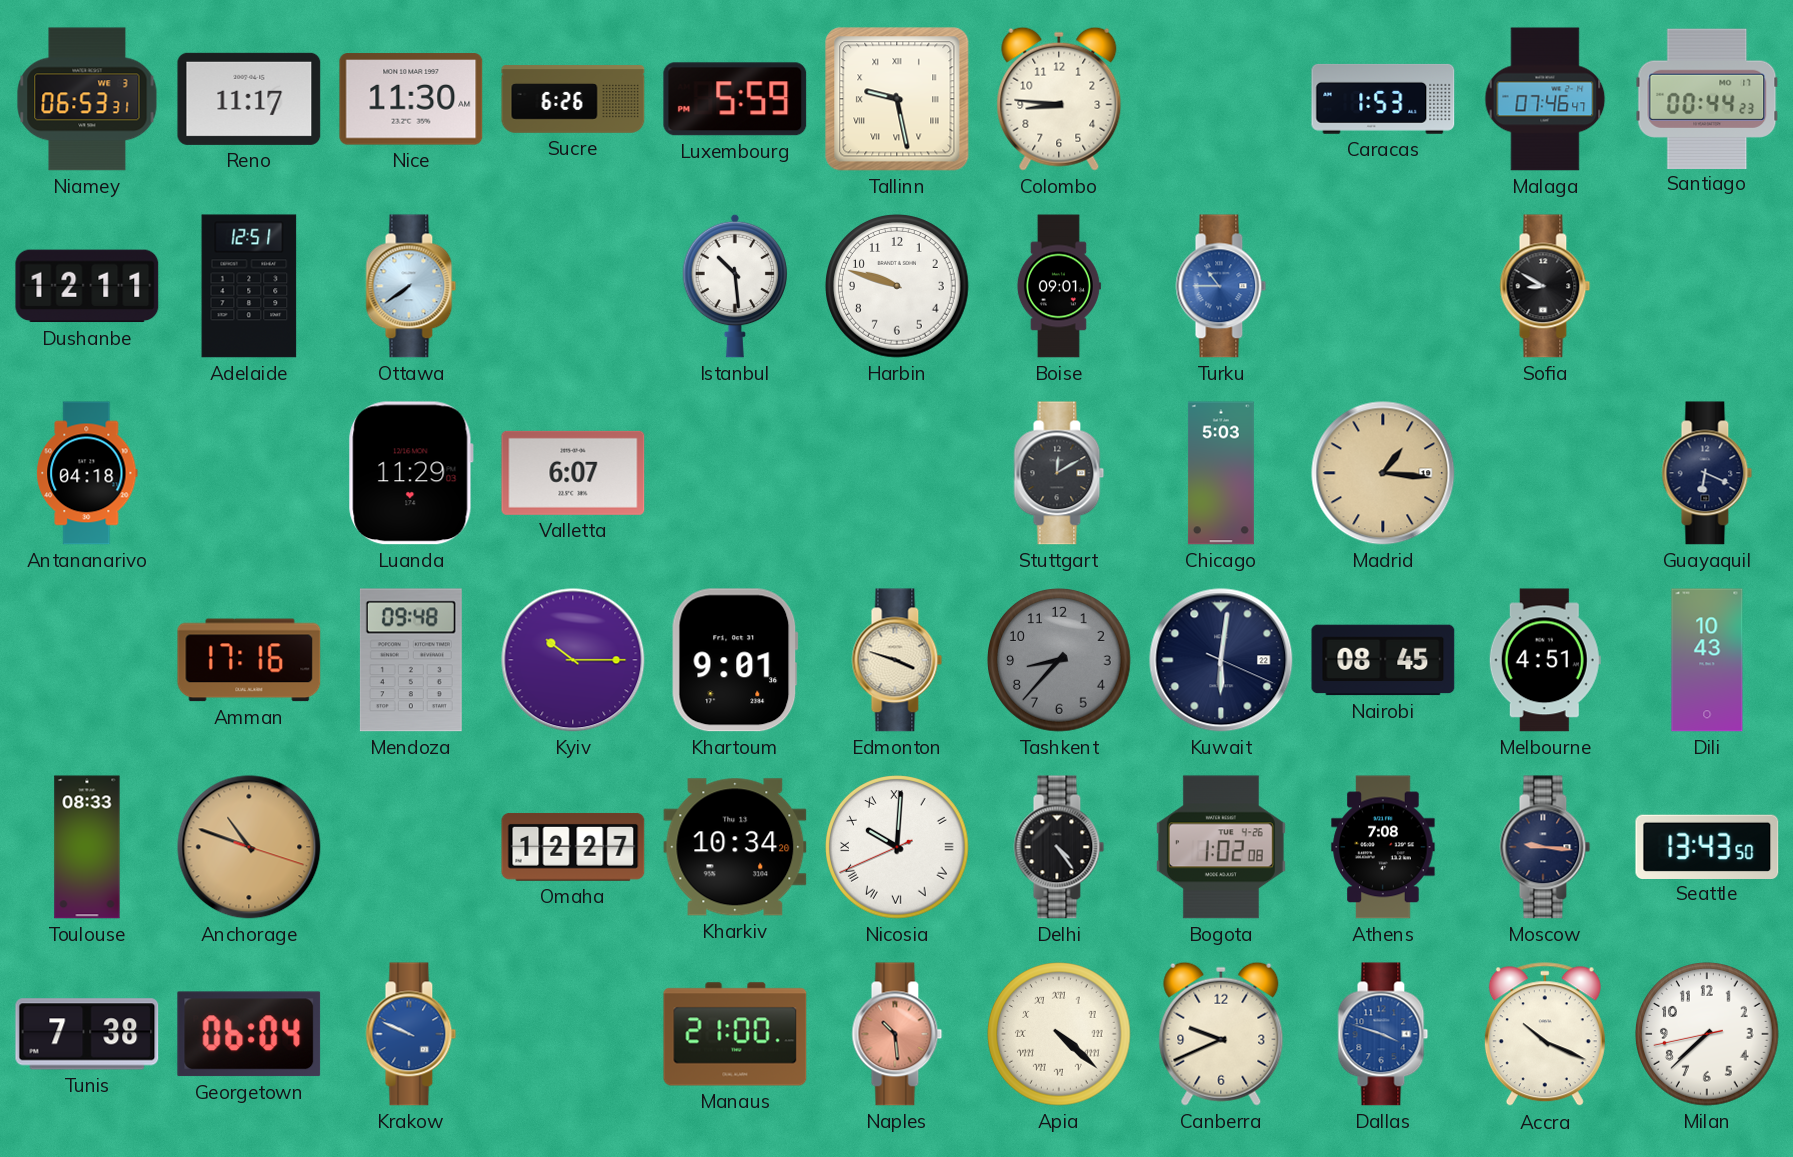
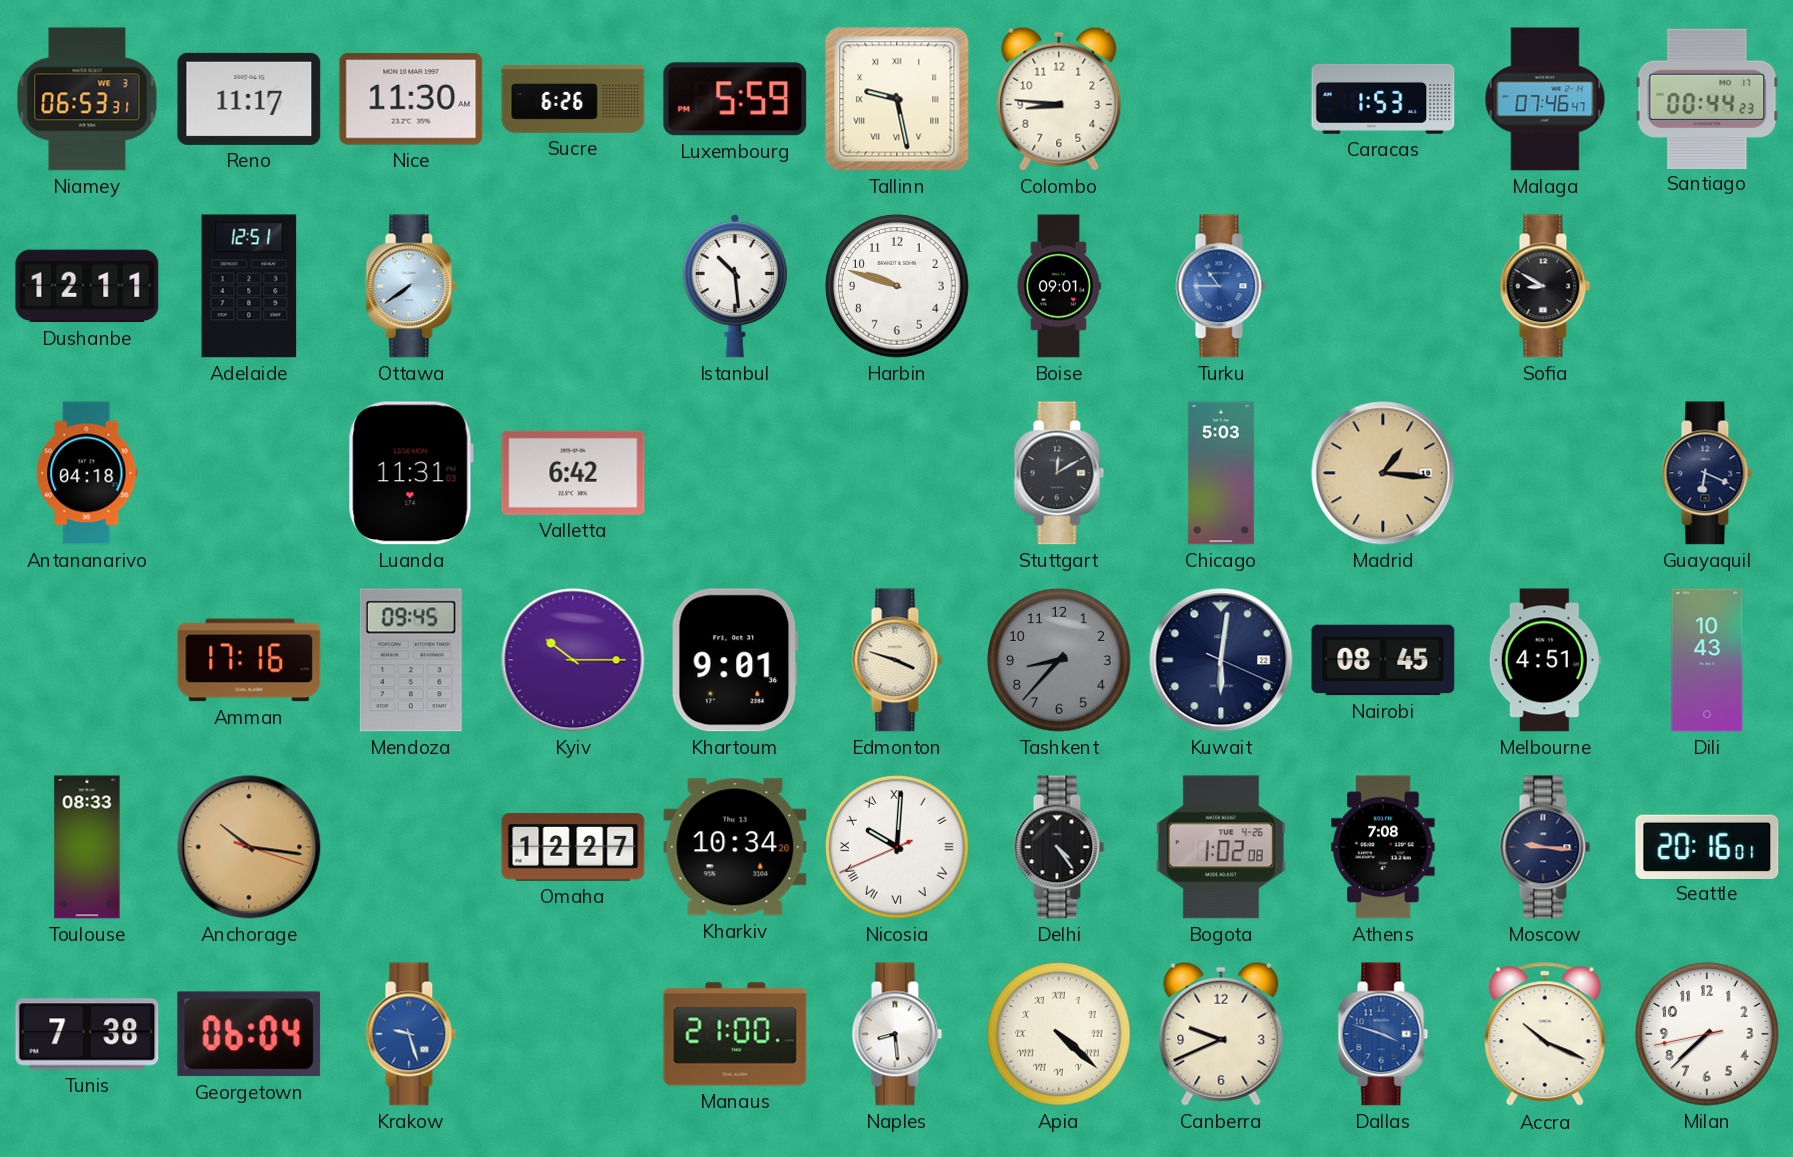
Luanda: 11:29 -> 11:31 (411, 473)
Valletta: 6:07 -> 6:42 (573, 473)
Mendoza: 09:48 -> 09:45 (411, 660)
Anchorage: 10:48 -> 10:16 (249, 847)
Seattle: 13:43 -> 20:16 (1707, 846)
Krakow: 9:49 -> 9:27 (411, 1034)
Naples: 10:29 -> 8:29 (897, 1034)
Naples dial: salmon -> white (897, 1034)
